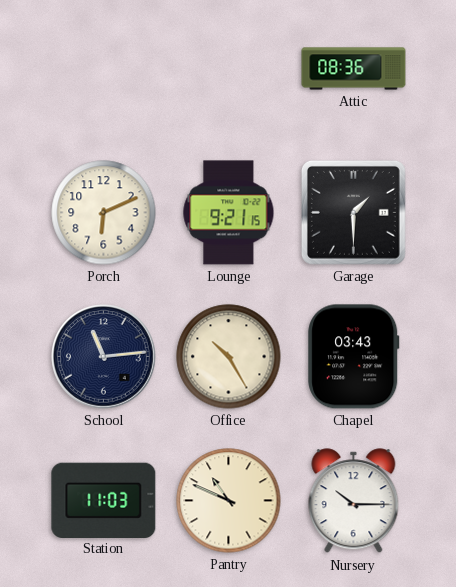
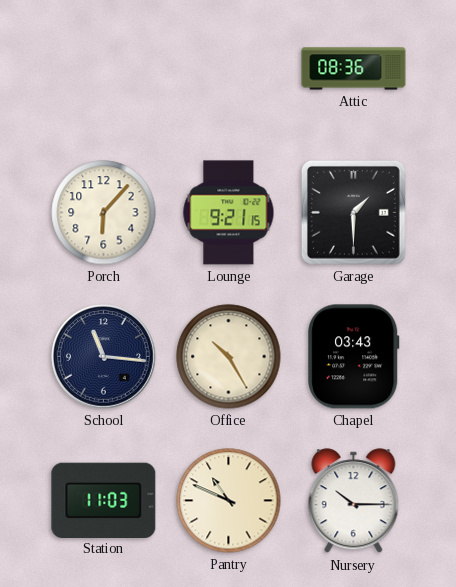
Porch: 6:11 -> 6:07 (104, 213)
School: 11:14 -> 11:16 (104, 357)
